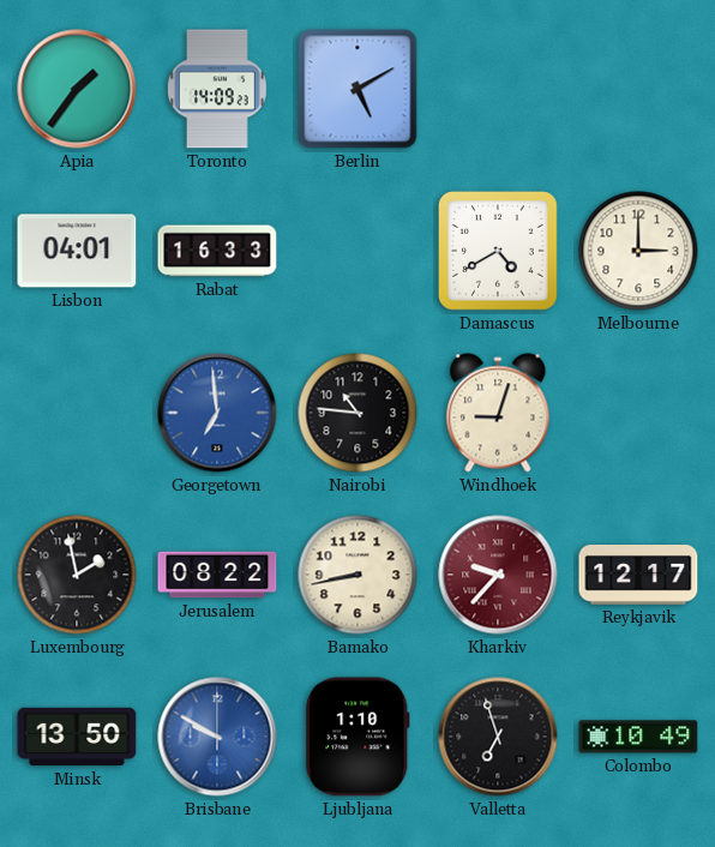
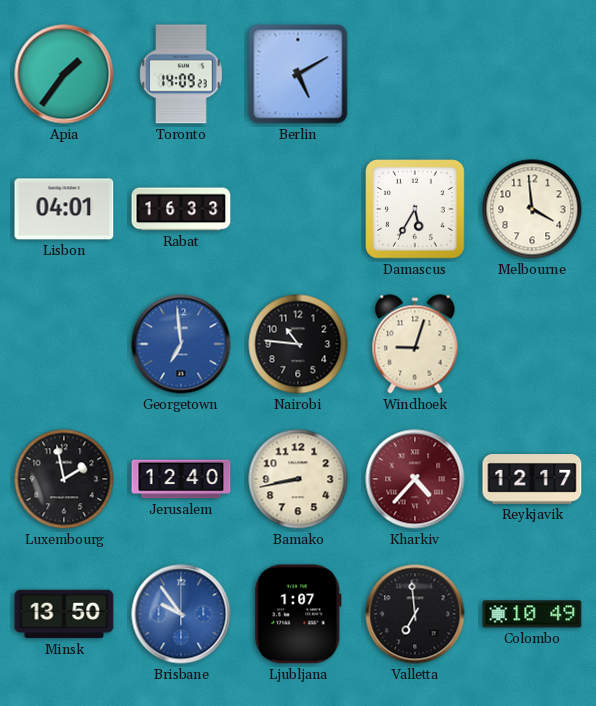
Damascus: 4:40 -> 5:35 (416, 210)
Melbourne: 3:00 -> 3:59 (532, 209)
Jerusalem: 08:22 -> 12:40 (181, 479)
Kharkiv: 9:37 -> 4:37 (415, 479)
Brisbane: 9:50 -> 9:54 (181, 614)
Ljubljana: 1:10 -> 1:07 (298, 614)
Valletta: 6:57 -> 6:59 (415, 614)
